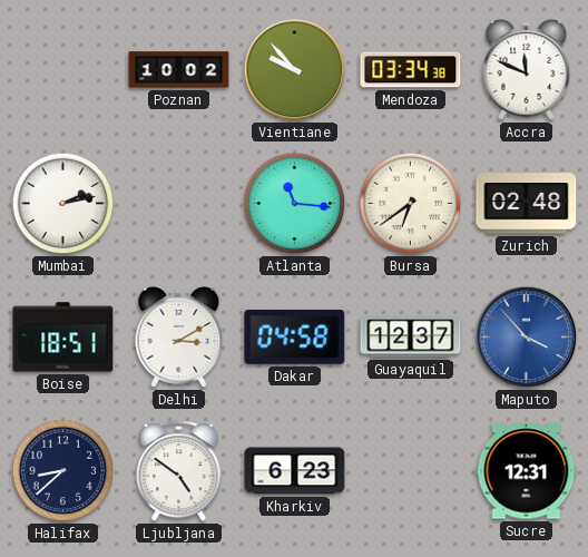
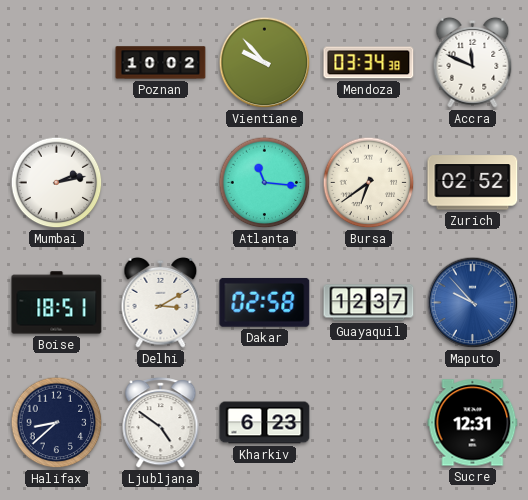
Zurich: 02:48 -> 02:52 (473, 183)
Dakar: 04:58 -> 02:58 (265, 302)
Maputo: 3:53 -> 9:53 (473, 303)
